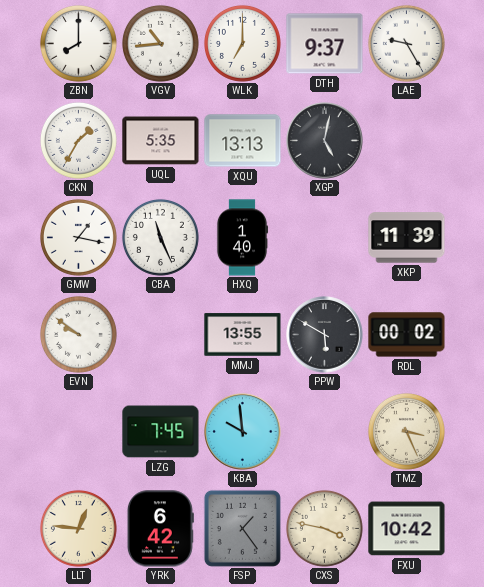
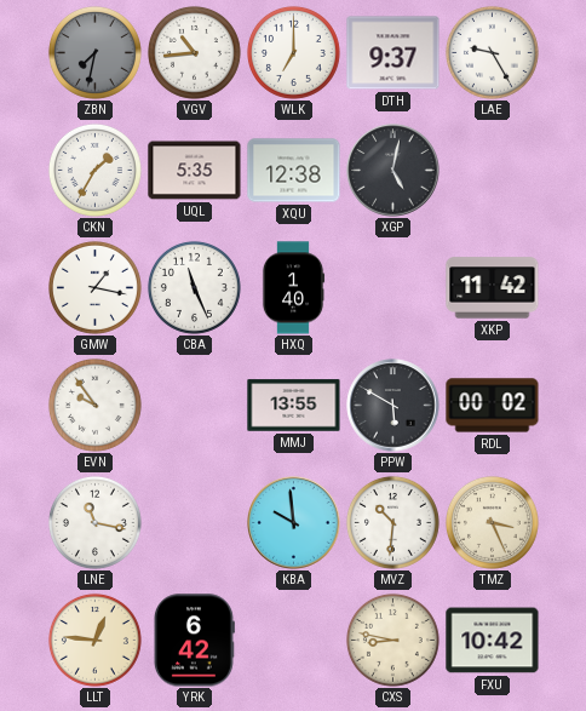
ZBN: 8:00 -> 7:32 (94, 52)
ZBN dial: white -> grey (94, 52)
XQU: 13:13 -> 12:38 (294, 171)
XKP: 11:39 -> 11:42 (493, 288)
EVN: 9:51 -> 9:54 (94, 405)
LNE: none -> 11:17 (94, 522)
LZG: 7:45 -> none (161, 432)
MVZ: none -> 10:31 (392, 522)
FSP: 1:24 -> none (242, 528)
CXS: 3:47 -> 8:47 (392, 640)
